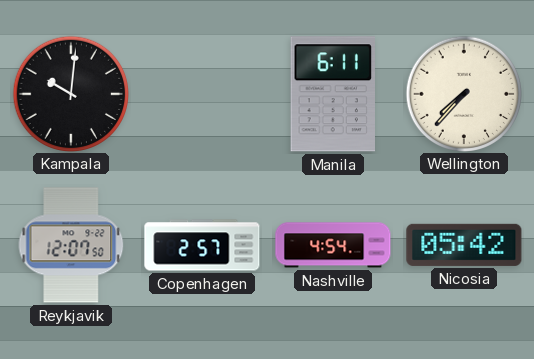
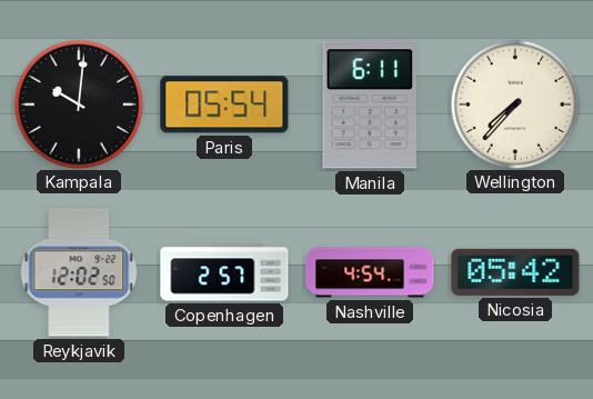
Paris: none -> 05:54 (224, 104)
Reykjavik: 12:07 -> 12:02 (79, 272)
